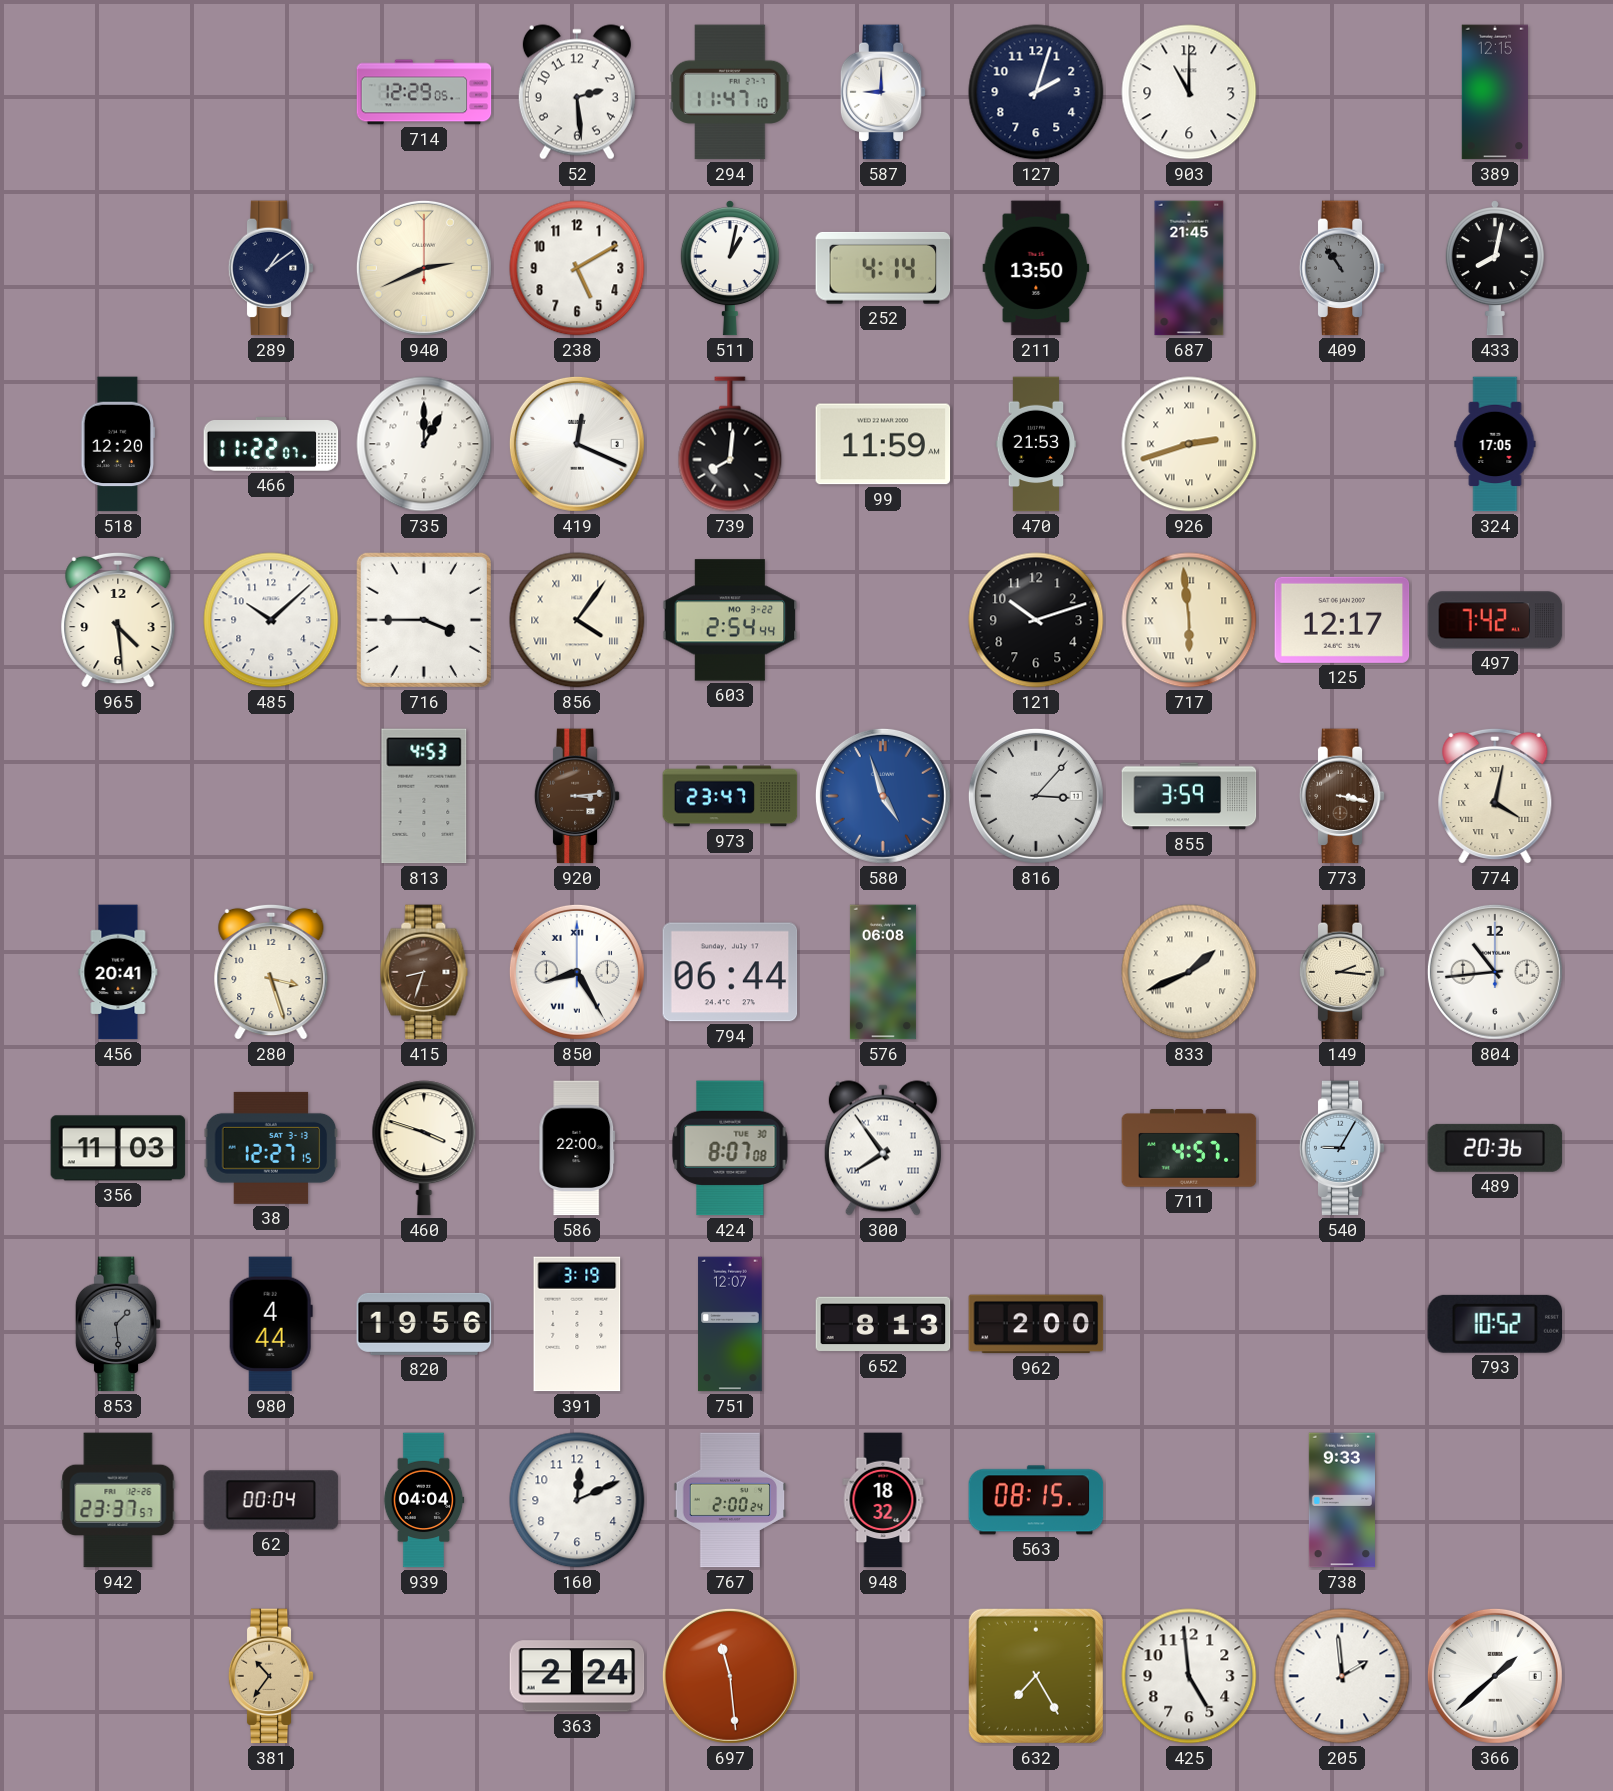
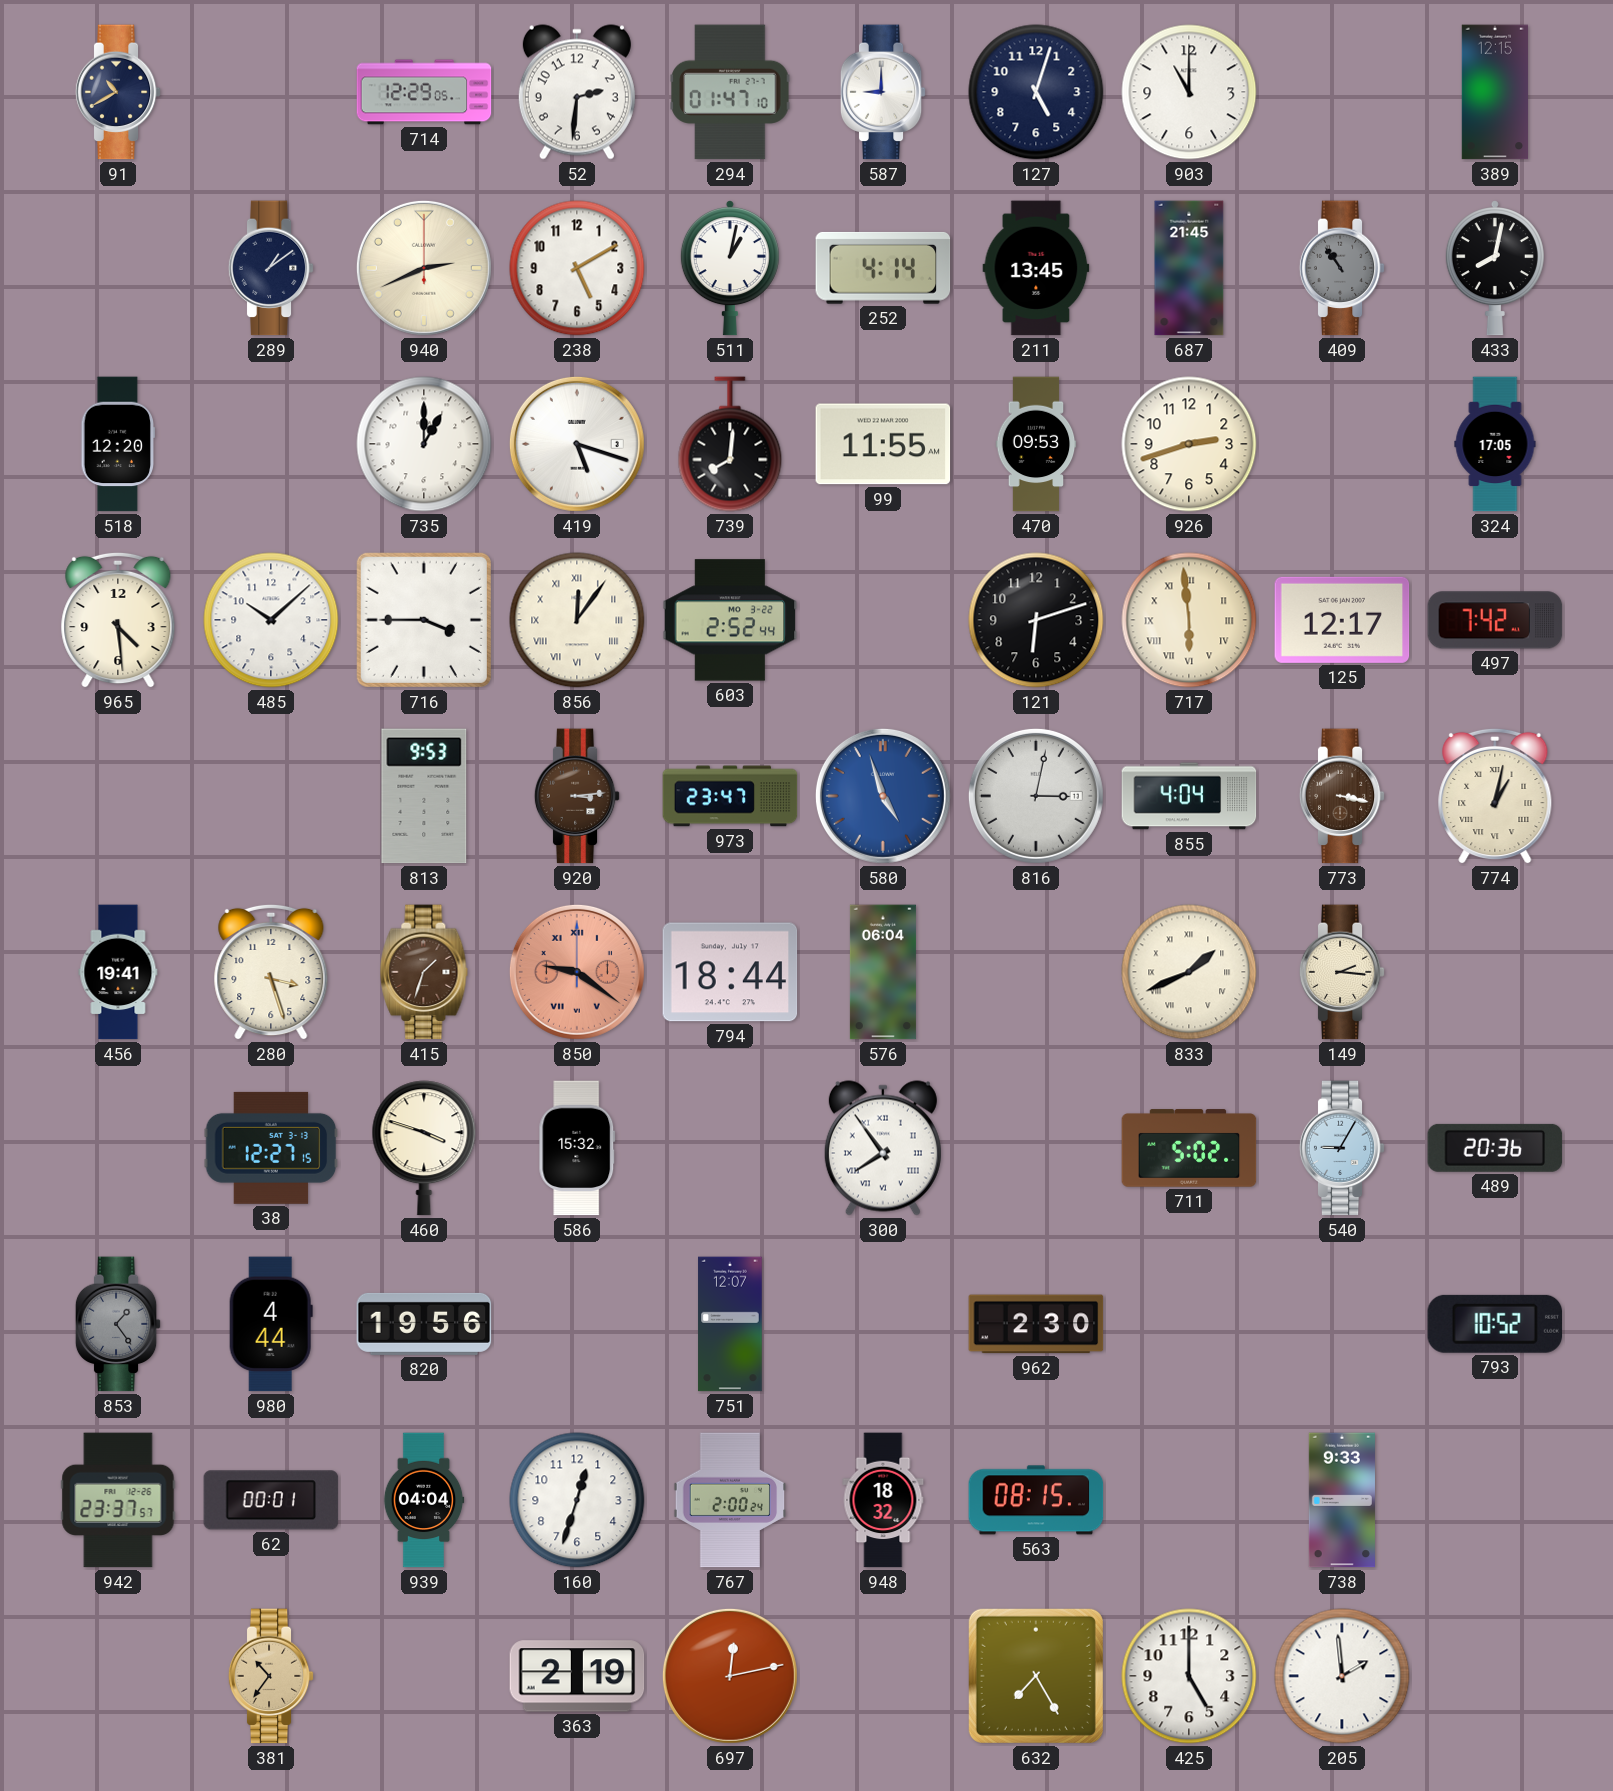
91: none -> 10:40 (118, 92)
52: 2:29 -> 2:31 (577, 92)
294: 11:47 -> 01:47 (730, 92)
127: 2:03 -> 5:03 (1036, 92)
211: 13:50 -> 13:45 (1036, 268)
466: 11:22 -> none (271, 444)
419: 12:19 -> 5:18 (577, 444)
99: 11:59 -> 11:55 (883, 444)
470: 21:53 -> 09:53 (1036, 444)
926 numerals: Roman -> Arabic (1189, 444)
856: 4:06 -> 12:06 (577, 620)
603: 2:54 -> 2:52 (730, 620)
121: 10:12 -> 6:12 (1036, 620)
813: 4:53 -> 9:53 (424, 796)
816: 3:07 -> 3:02 (1036, 796)
855: 3:59 -> 4:04 (1189, 796)
774: 4:02 -> 1:02 (1495, 796)
456: 20:41 -> 19:41 (118, 972)
415: 8:33 -> 1:33 (424, 972)
850: 8:25 -> 9:21 (577, 972)
850 dial: white -> salmon (577, 972)
794: 06:44 -> 18:44 (730, 972)
576: 06:08 -> 06:04 (883, 972)
804: 10:44 -> none (1495, 972)
356: 11:03 -> none (118, 1148)
586: 22:00 -> 15:32 (577, 1148)
424: 8:07 -> none (730, 1148)
711: 4:57 -> 5:02 (1189, 1148)
853: 1:29 -> 1:24 (118, 1324)
391: 3:19 -> none (577, 1324)
652: 8:13 -> none (883, 1324)
962: 2:00 -> 2:30 (1036, 1324)
62: 00:04 -> 00:01 (271, 1500)
160: 12:11 -> 12:33 (577, 1500)
363: 2:24 -> 2:19 (577, 1676)
697: 11:29 -> 12:13 (730, 1676)
425: 4:59 -> 5:00 (1189, 1676)
366: 1:38 -> none (1495, 1676)
